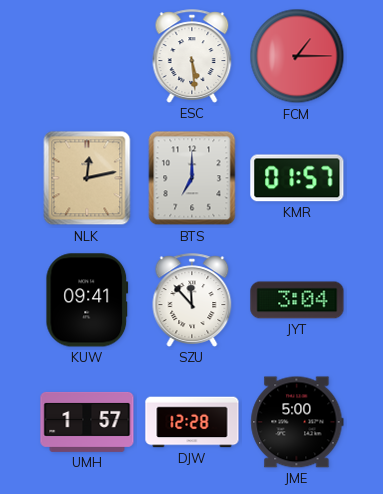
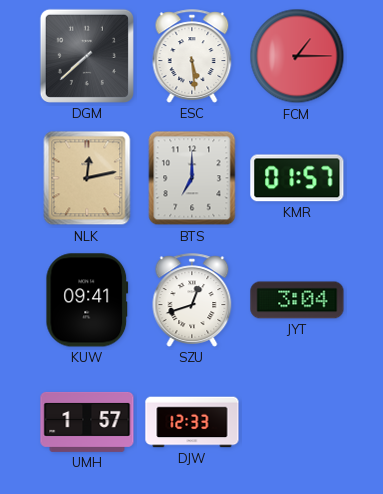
DGM: none -> 7:38 (87, 56)
SZU: 11:53 -> 12:42 (192, 300)
DJW: 12:28 -> 12:33 (192, 422)
JME: 5:00 -> none (297, 422)
